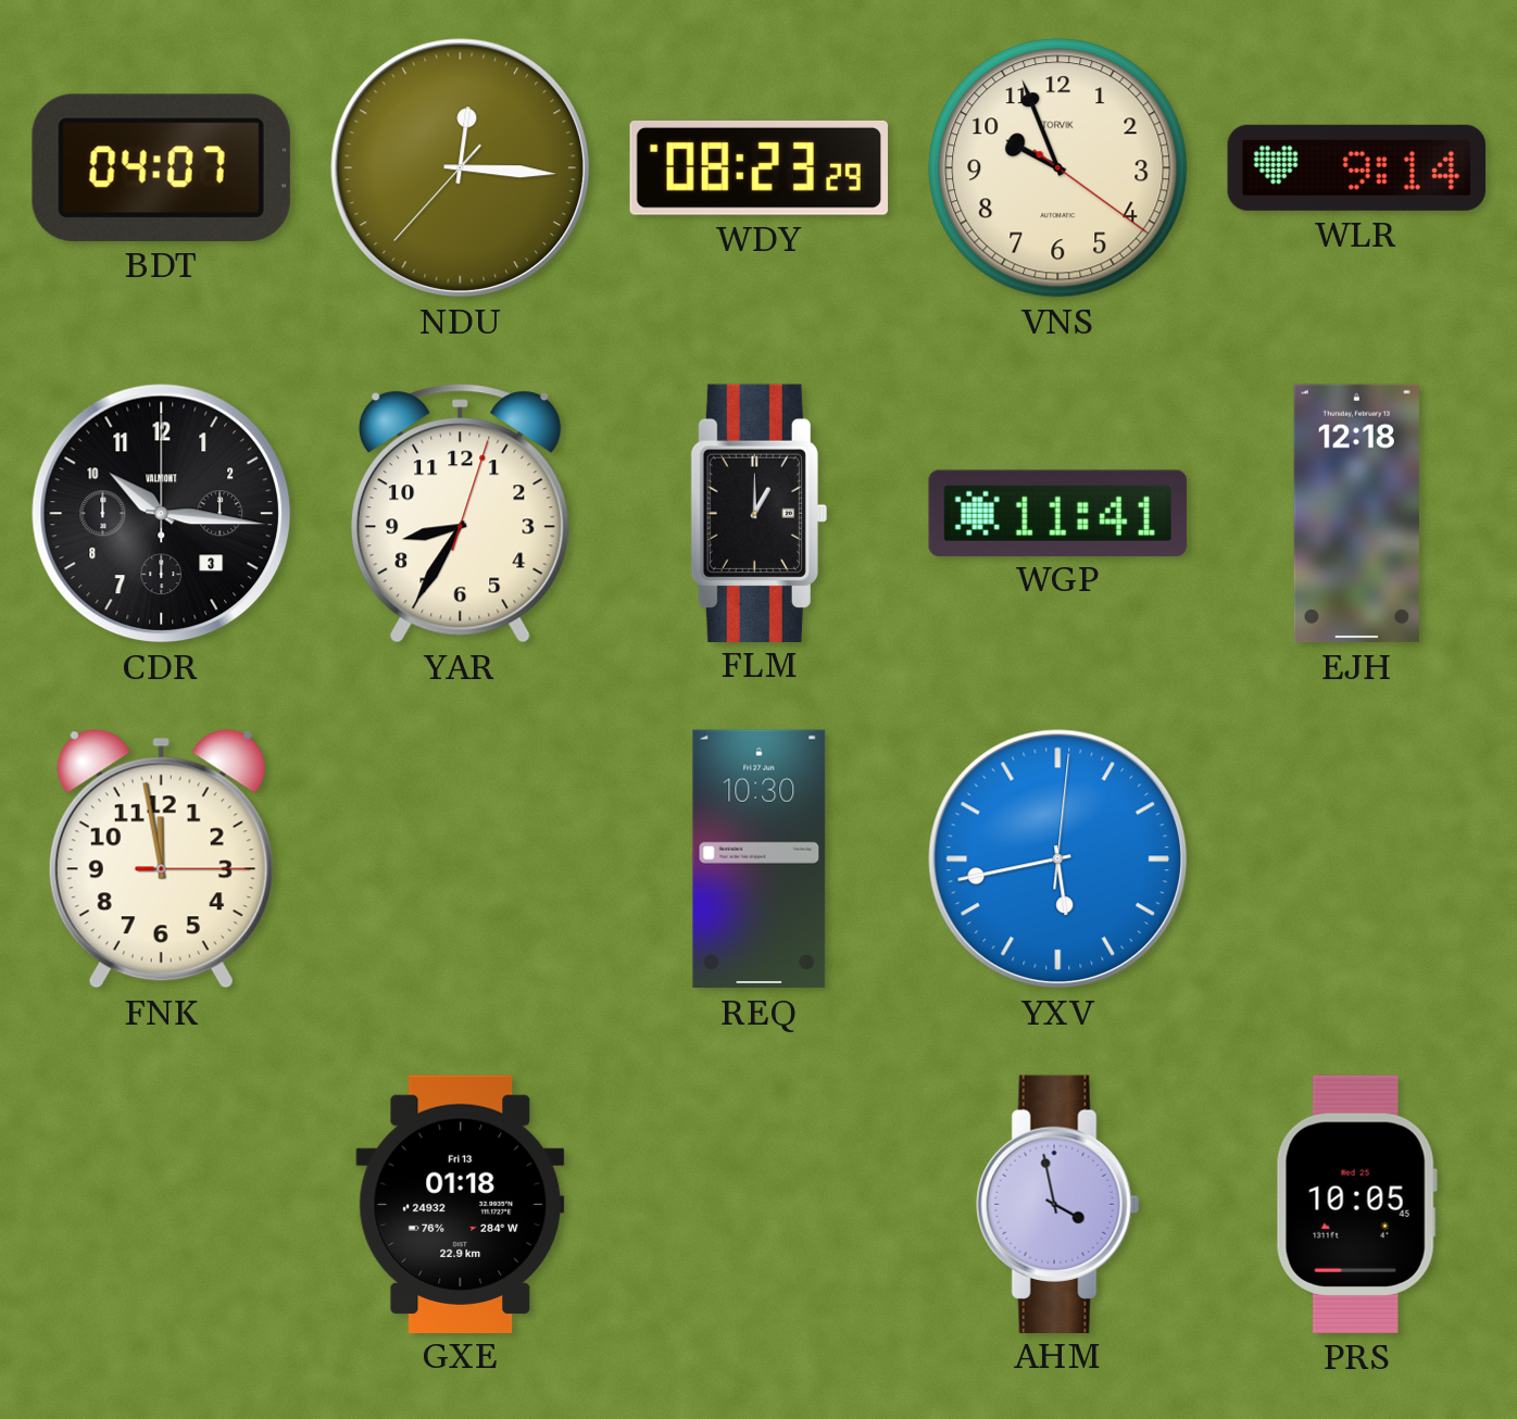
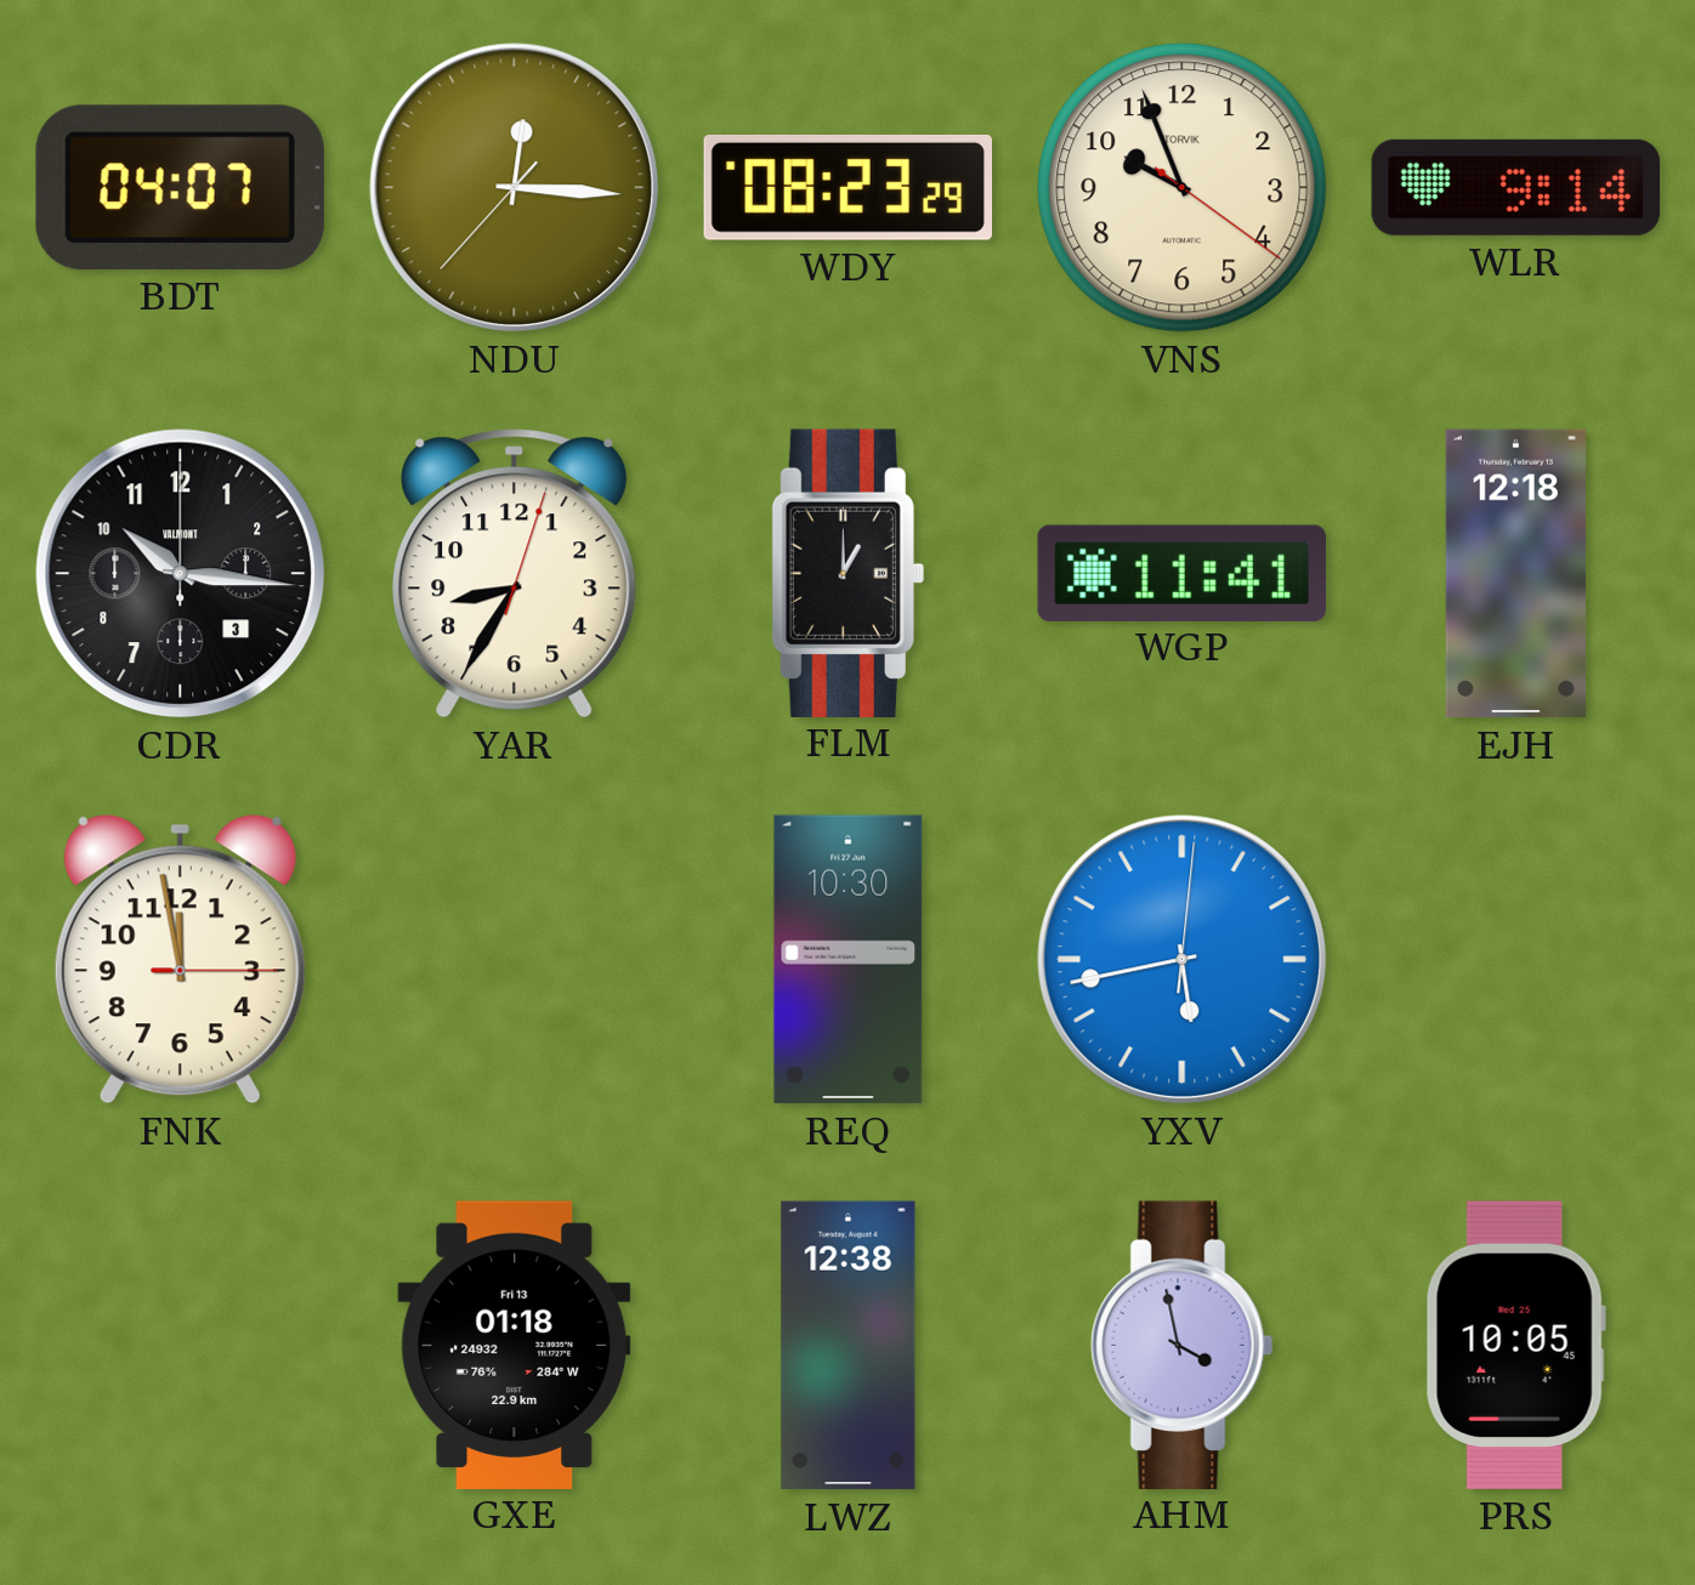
LWZ: none -> 12:38 (849, 1346)
